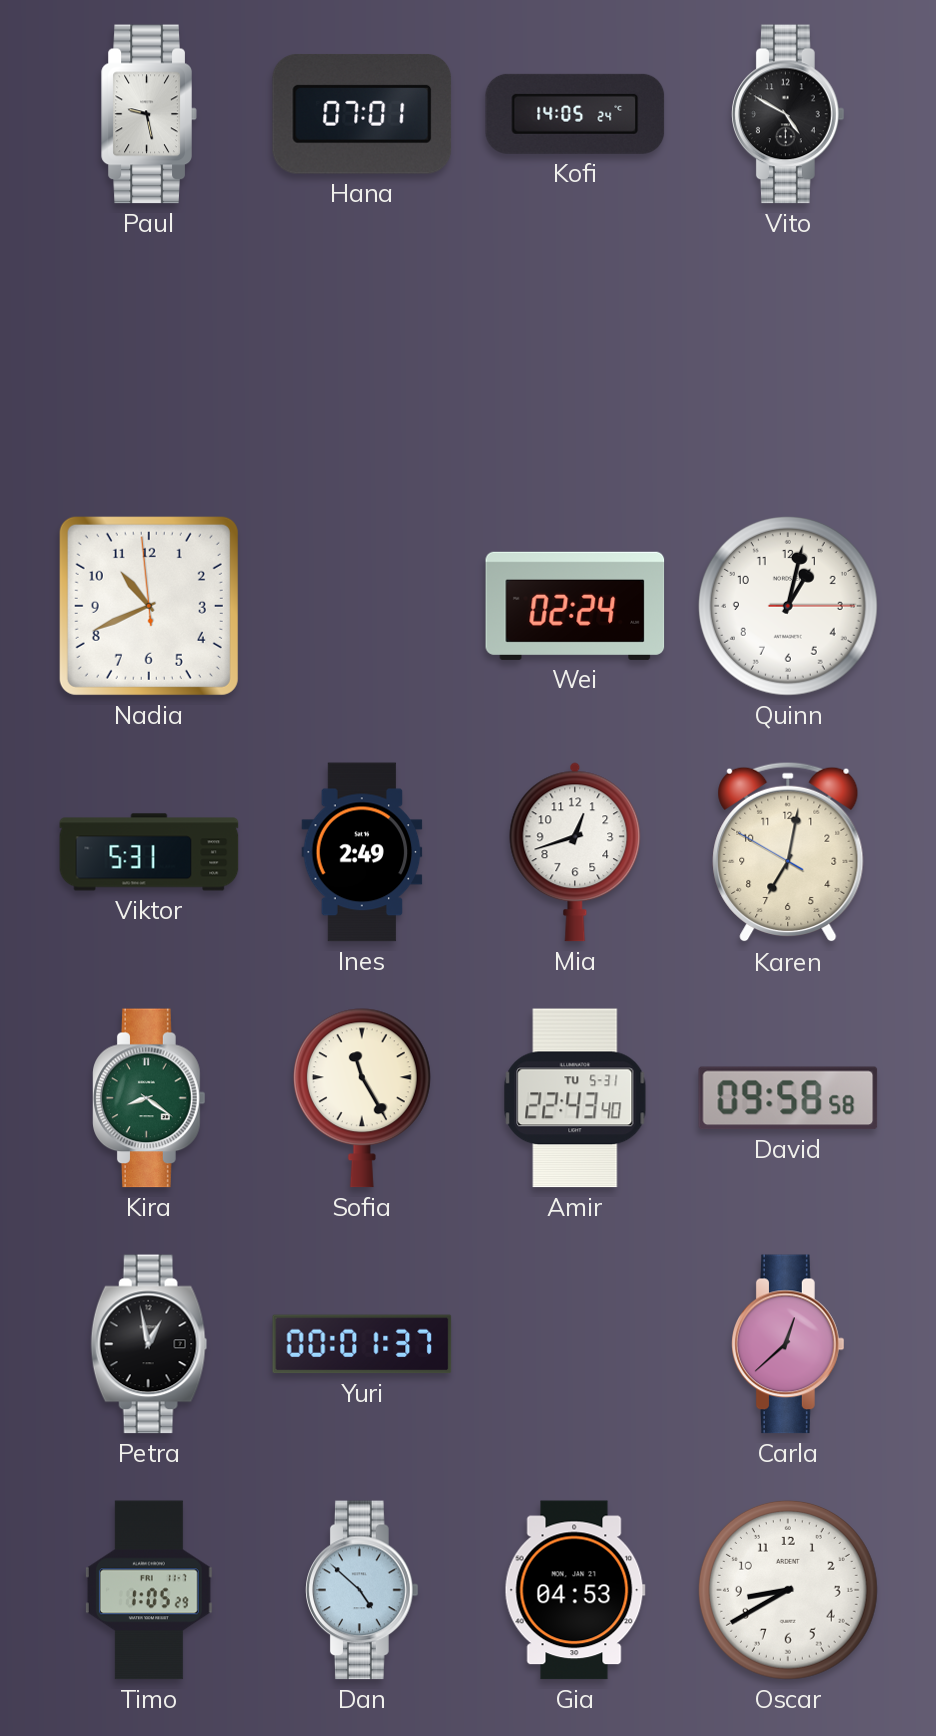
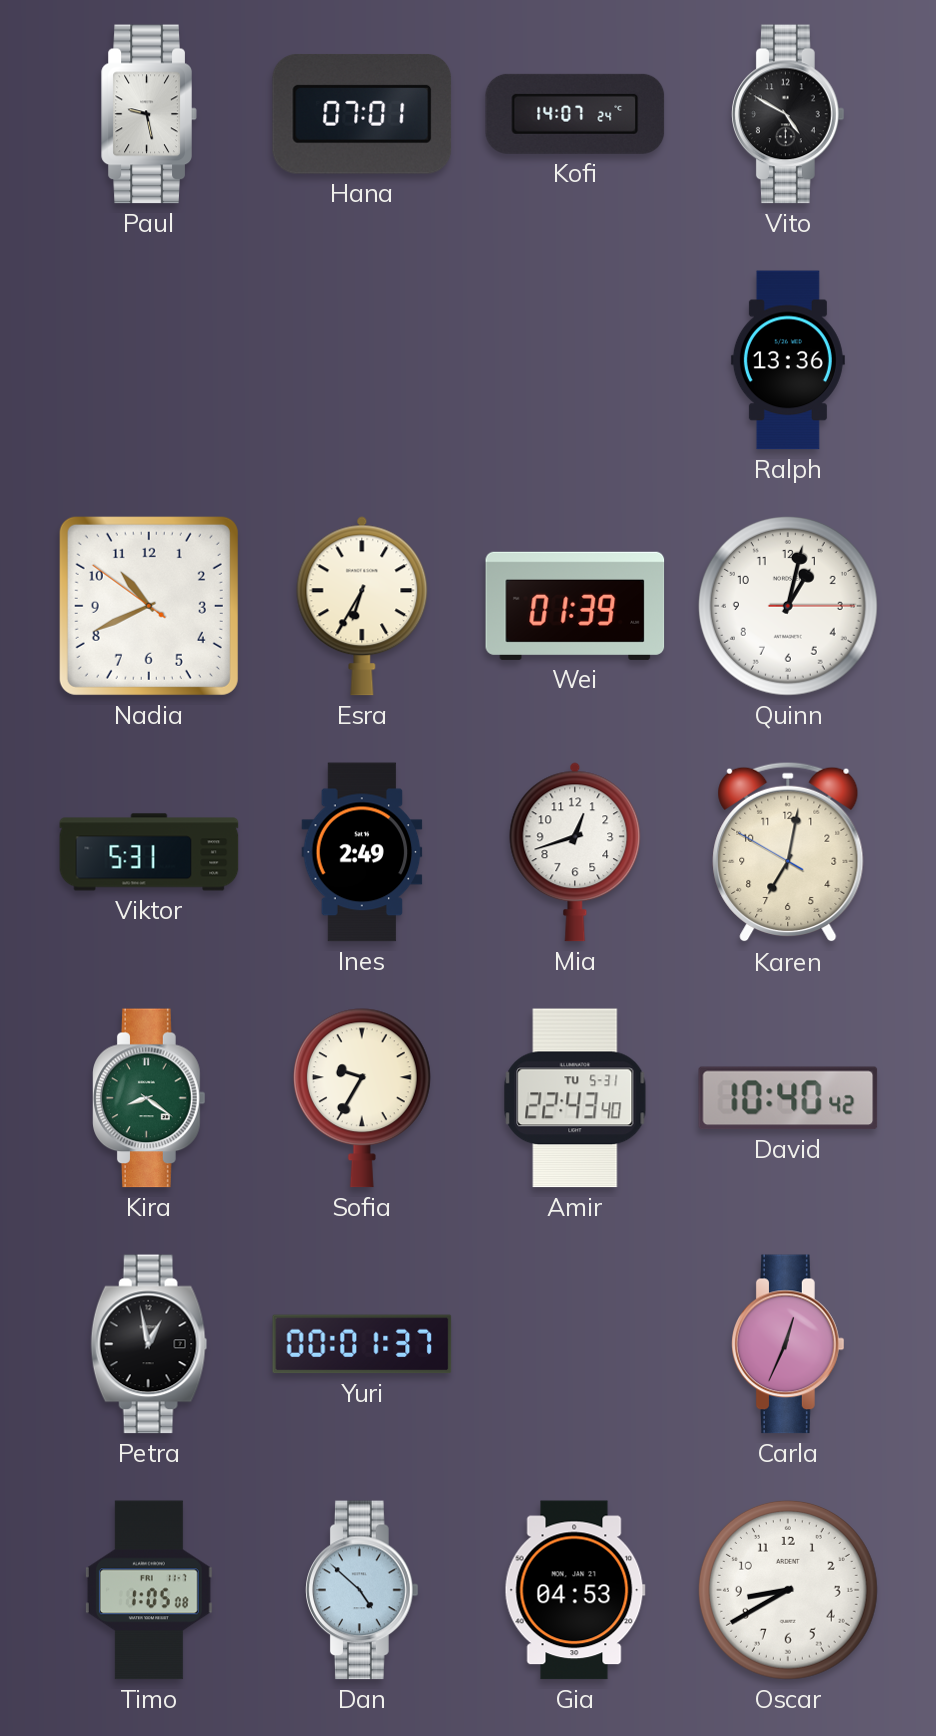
Kofi: 14:05 -> 14:07 (575, 114)
Ralph: none -> 13:36 (788, 360)
Nadia: 10:40:59 -> 10:40:51 (149, 606)
Esra: none -> 6:35 (362, 606)
Wei: 02:24 -> 01:39 (575, 606)
Sofia: 11:25 -> 9:35 (362, 1098)
David: 09:58 -> 10:40 (788, 1098)
Carla: 12:38 -> 12:34 (789, 1344)
Timo: 1:05:29 -> 1:05:08 (149, 1590)
